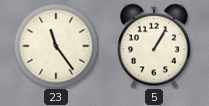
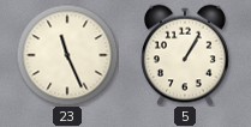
23: 11:24 -> 11:26 (67, 55)
